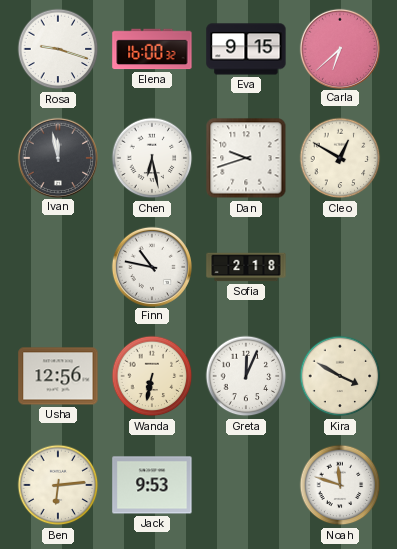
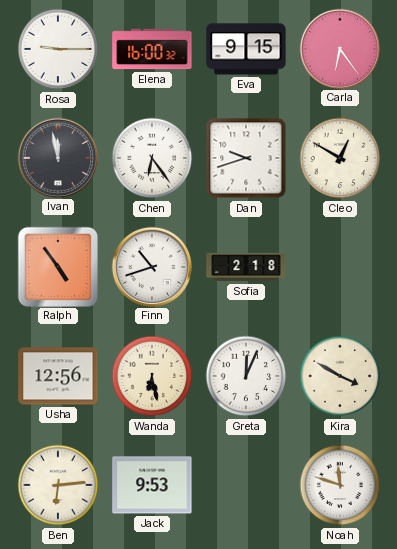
Rosa: 9:18 -> 9:15 (58, 49)
Carla: 6:38 -> 6:24 (339, 48)
Chen: 6:28 -> 6:24 (152, 158)
Ralph: none -> 4:54 (57, 266)
Finn: 10:47 -> 10:42 (151, 266)
Wanda: 6:32 -> 6:28 (152, 376)
